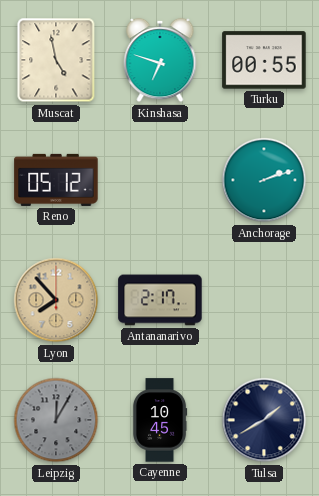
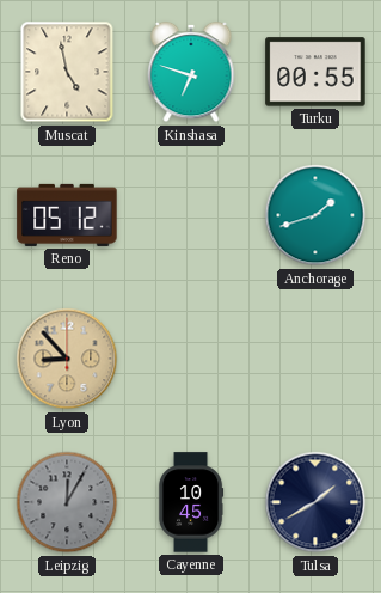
Anchorage: 2:12 -> 1:42 (315, 215)
Lyon: 7:53 -> 8:53 (67, 359)
Antananarivo: 2:17 -> none (160, 300)
